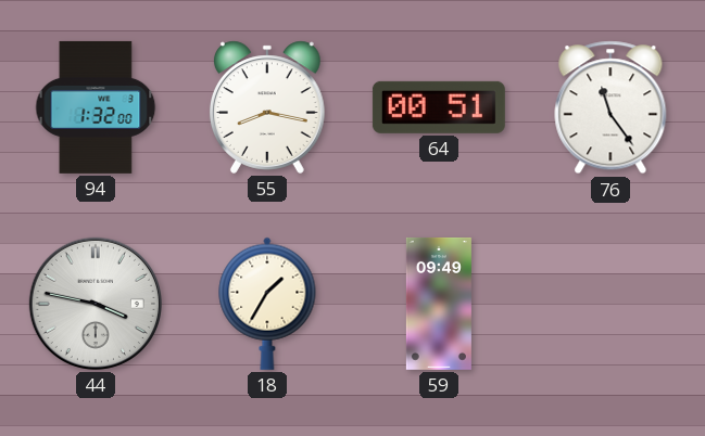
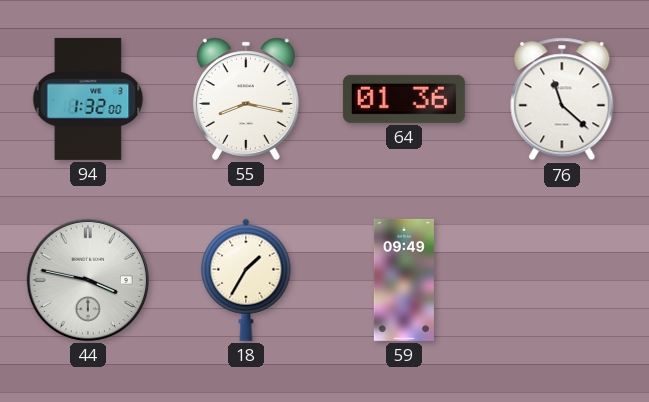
64: 00:51 -> 01:36 (404, 99)
76: 11:24 -> 11:22 (562, 99)
